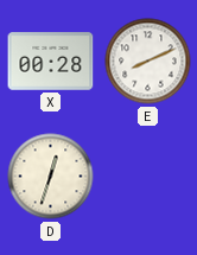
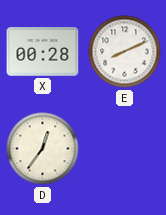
D: 12:33 -> 12:36 (43, 149)
